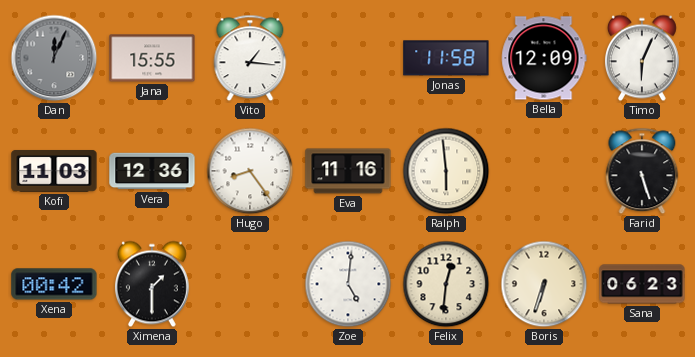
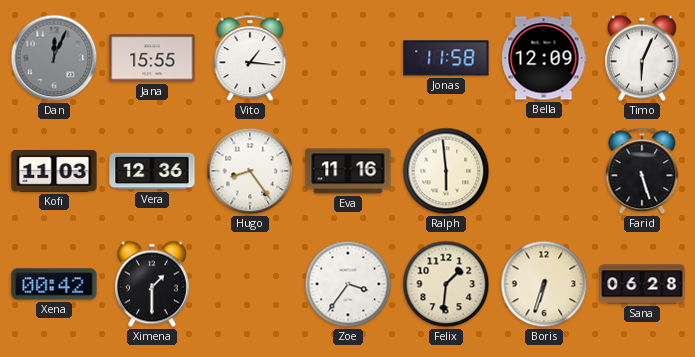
Zoe: 5:01 -> 3:36 (348, 284)
Felix: 12:31 -> 1:31 (446, 284)
Sana: 06:23 -> 06:28 (642, 284)
